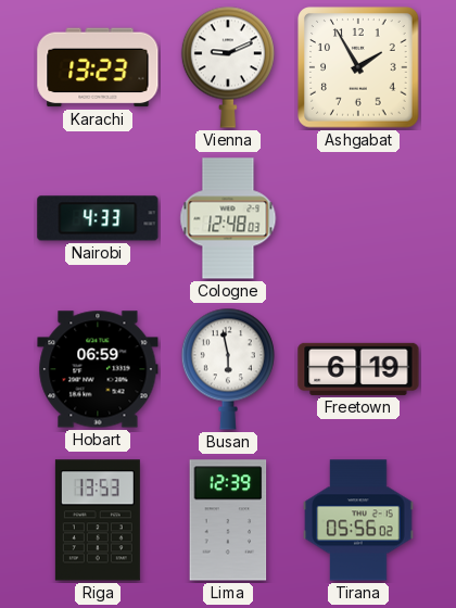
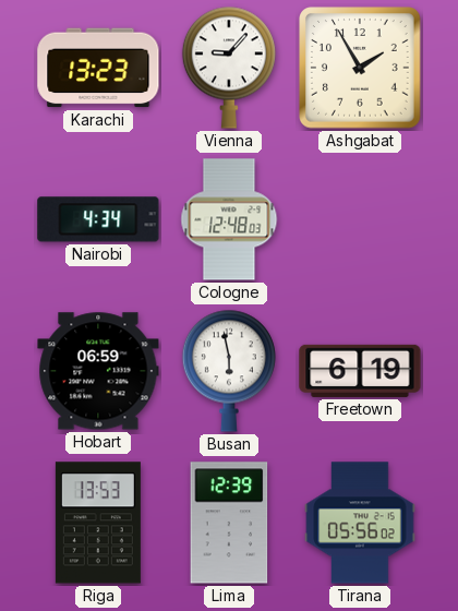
Vienna: 9:11 -> 9:07 (229, 68)
Nairobi: 4:33 -> 4:34 (98, 219)
